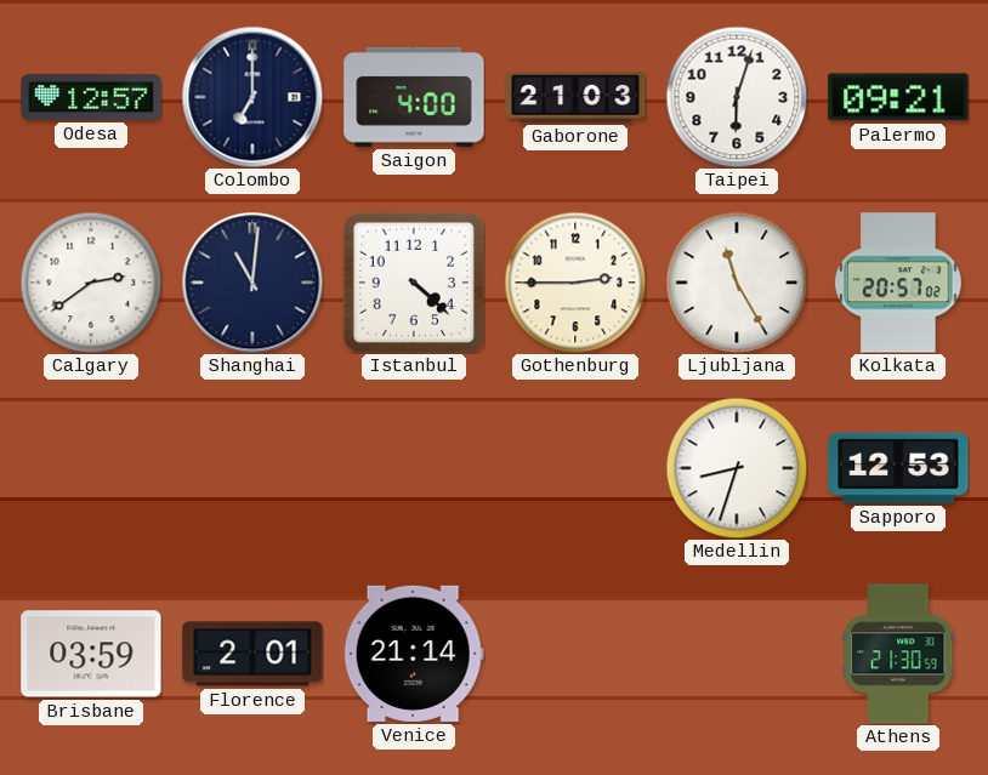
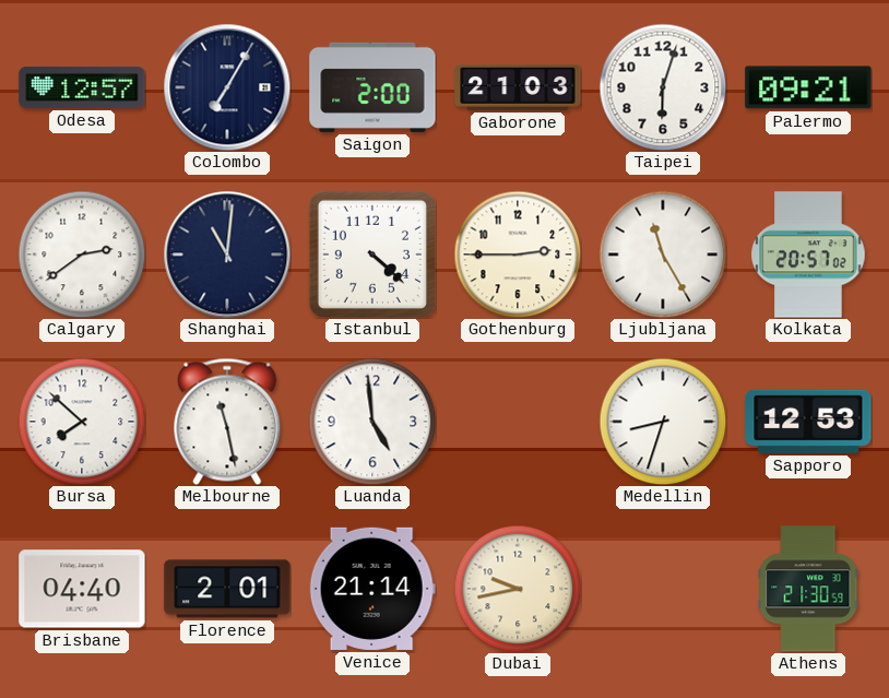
Colombo: 7:00 -> 7:05 (227, 87)
Saigon: 4:00 -> 2:00 (372, 87)
Bursa: none -> 7:52 (82, 422)
Melbourne: none -> 11:28 (227, 422)
Luanda: none -> 4:59 (372, 422)
Brisbane: 03:59 -> 04:40 (82, 589)
Dubai: none -> 9:43 (518, 589)
